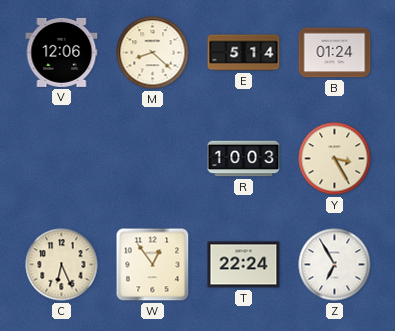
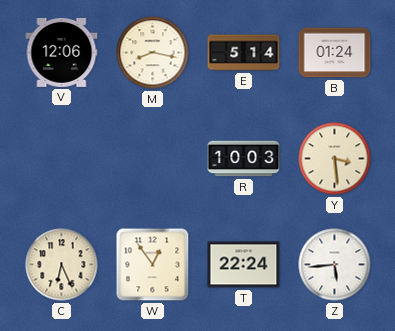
M: 8:22 -> 8:17 (153, 53)
Y: 3:25 -> 3:29 (335, 159)
Z: 6:55 -> 5:44 (335, 265)
